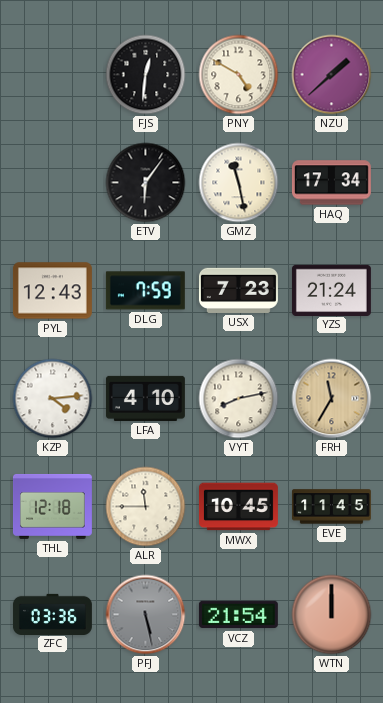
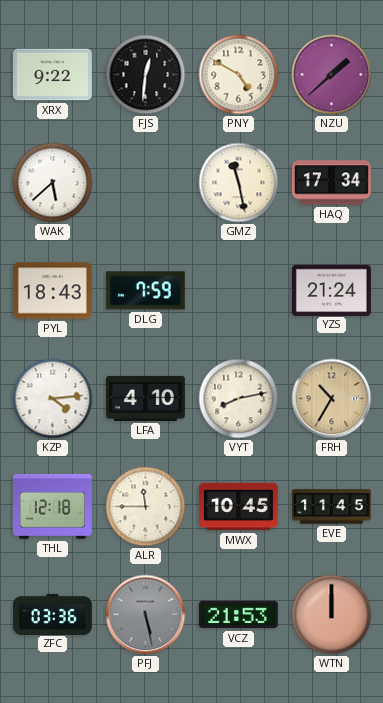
XRX: none -> 9:22 (52, 75)
WAK: none -> 5:38 (53, 183)
ETV: 6:06 -> none (146, 183)
PYL: 12:43 -> 18:43 (52, 291)
USX: 7:23 -> none (238, 290)
FRH: 11:35 -> 10:35 (332, 399)
VCZ: 21:54 -> 21:53 (238, 615)
